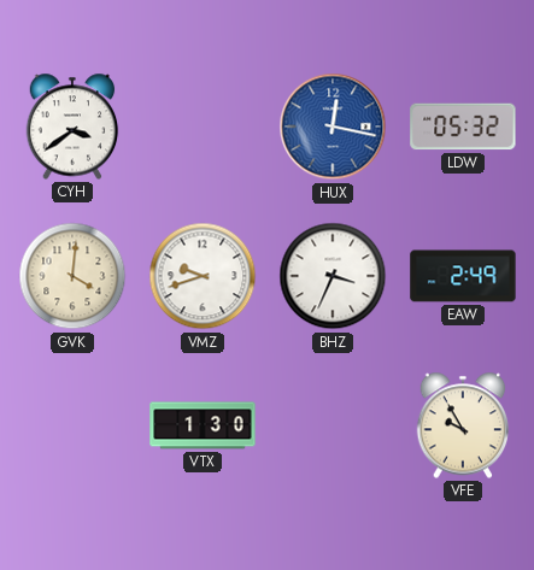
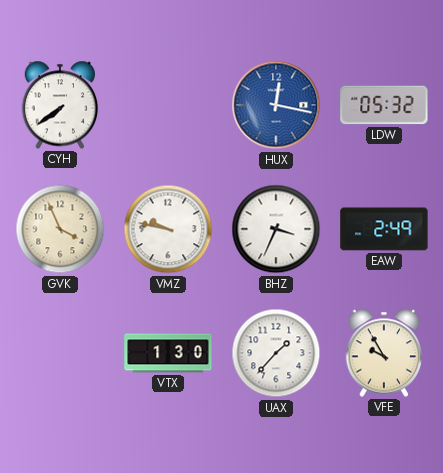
CYH: 3:39 -> 7:39 (60, 105)
GVK: 4:01 -> 3:56 (60, 229)
VMZ: 9:42 -> 9:47 (168, 229)
UAX: none -> 1:37 (276, 353)
